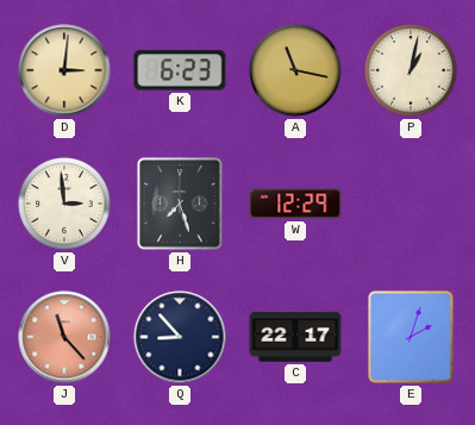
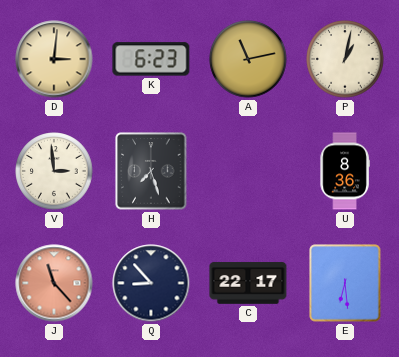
A: 11:17 -> 11:13 (248, 59)
W: 12:29 -> none (295, 204)
U: none -> 8:36 (345, 171)
E: 2:03 -> 6:29 (345, 283)
